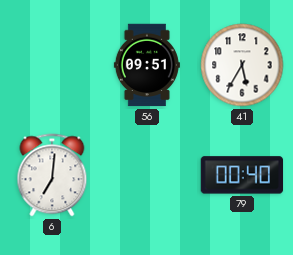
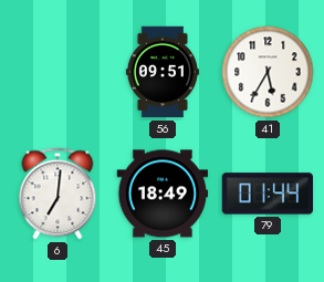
45: none -> 18:49 (163, 194)
79: 00:40 -> 01:44 (268, 194)
